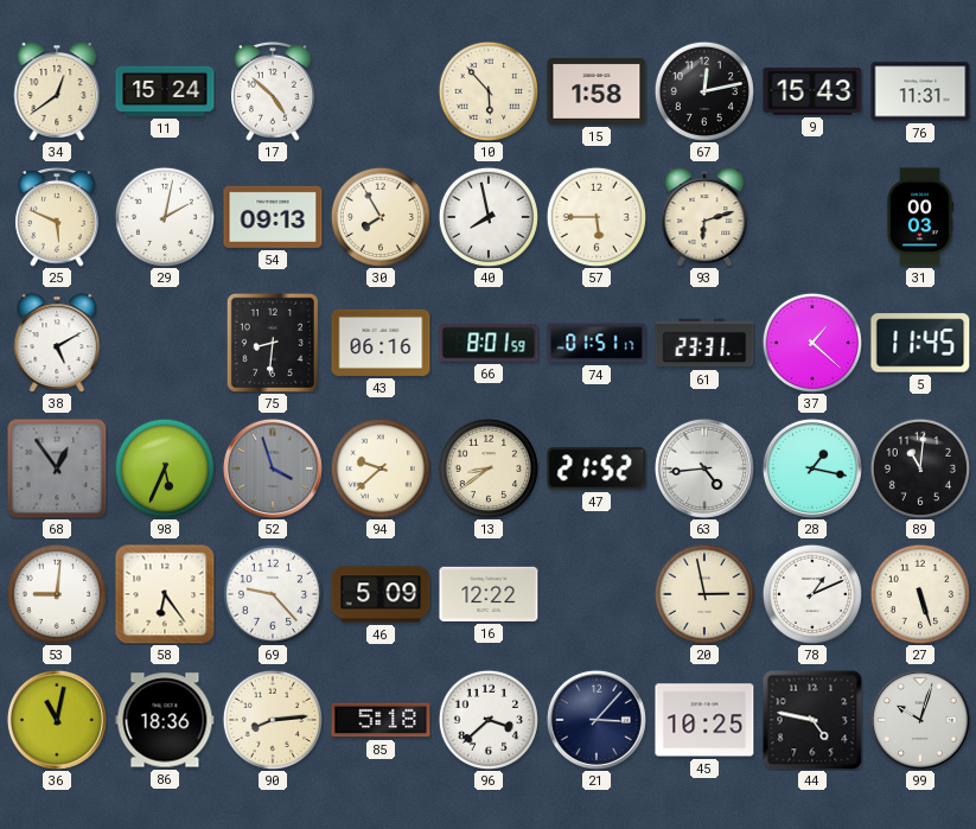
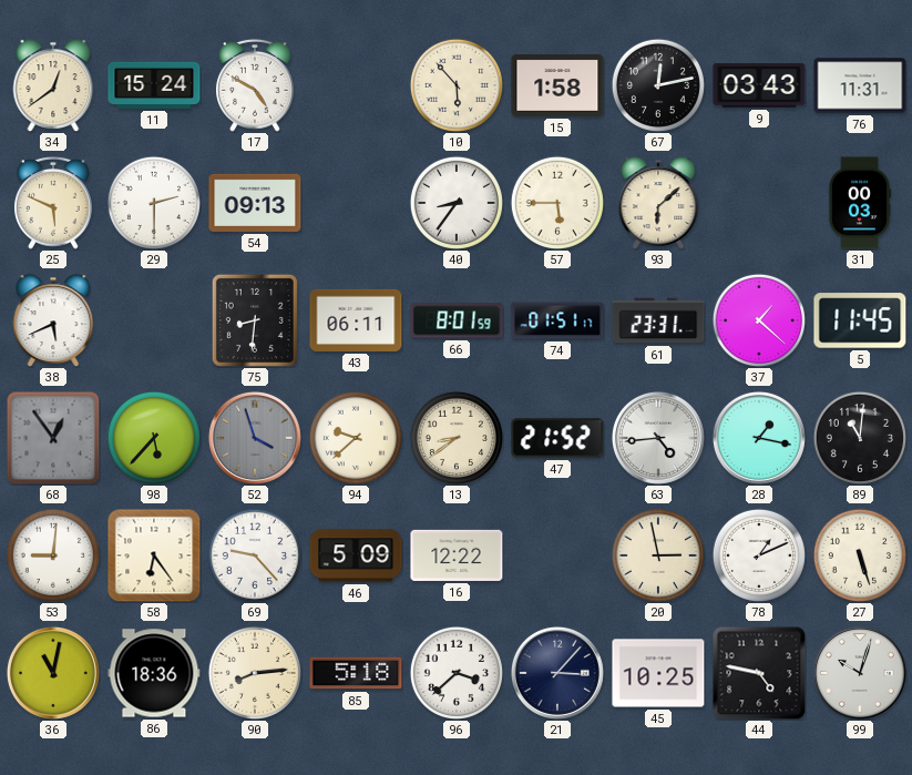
17: 4:52 -> 4:50 (255, 85)
9: 15:43 -> 03:43 (759, 86)
29: 2:02 -> 2:30 (154, 203)
30: 7:55 -> none (381, 217)
40: 7:58 -> 8:36 (457, 203)
93: 6:12 -> 6:08 (658, 203)
38: 5:10 -> 5:41 (53, 320)
43: 06:16 -> 06:11 (356, 320)
98: 5:34 -> 5:37 (154, 438)
